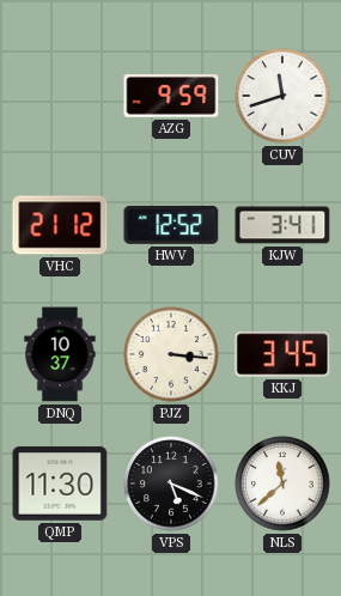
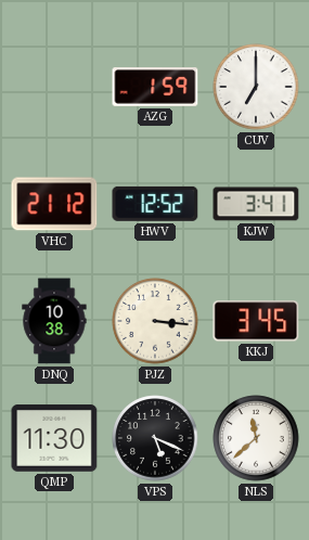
AZG: 9:59 -> 1:59 (155, 87)
CUV: 11:42 -> 7:00 (256, 87)
DNQ: 10:37 -> 10:38 (54, 321)
